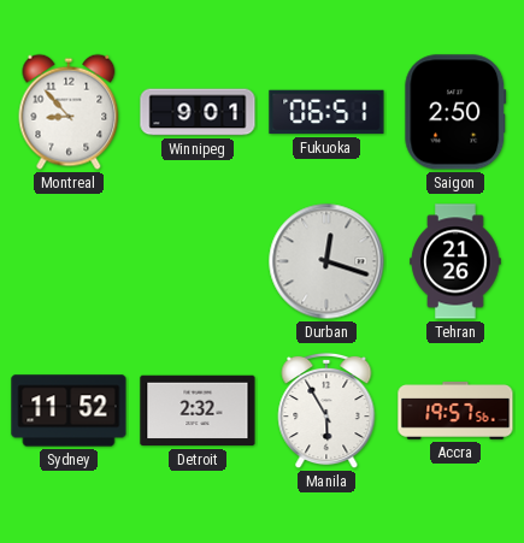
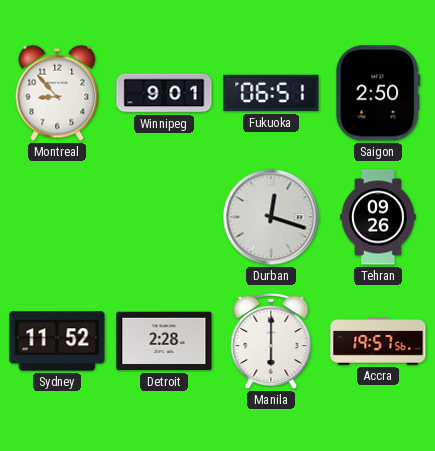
Tehran: 21:26 -> 09:26 (378, 217)
Detroit: 2:32 -> 2:28 (164, 341)
Manila: 5:55 -> 6:00 (271, 341)
